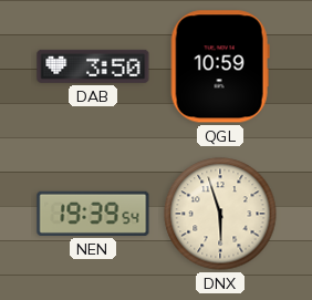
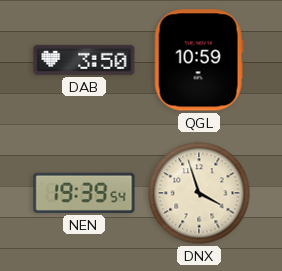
DNX: 5:57 -> 3:57 (199, 193)
